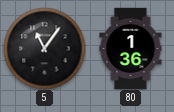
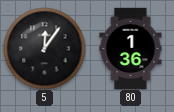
5: 11:06 -> 12:06 (44, 48)
